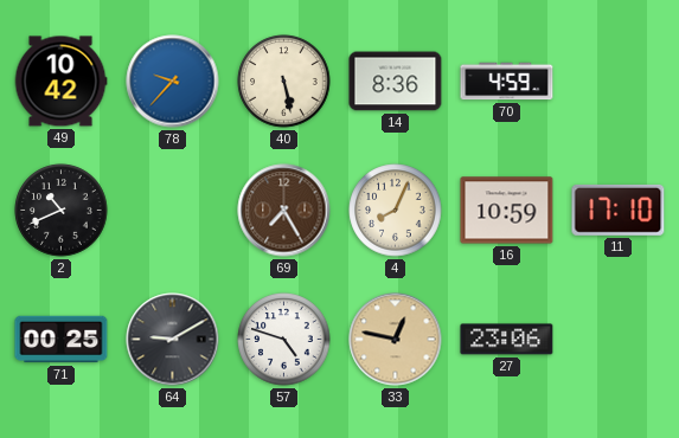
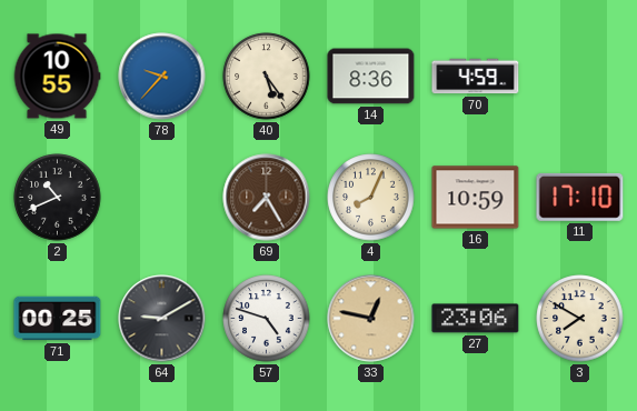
49: 10:42 -> 10:55 (57, 77)
40: 5:28 -> 5:24 (267, 77)
3: none -> 7:50 (580, 319)
